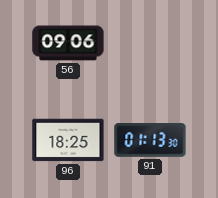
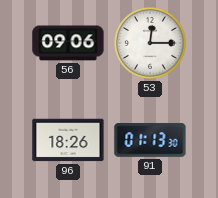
53: none -> 12:15 (150, 43)
96: 18:25 -> 18:26 (68, 140)
